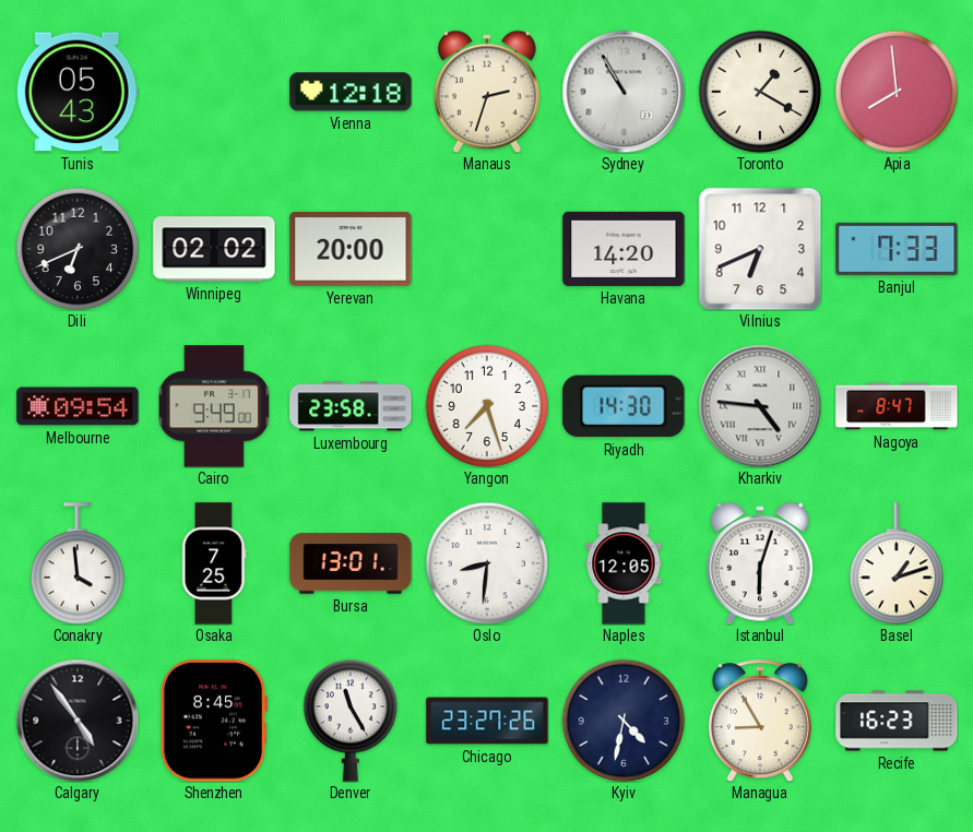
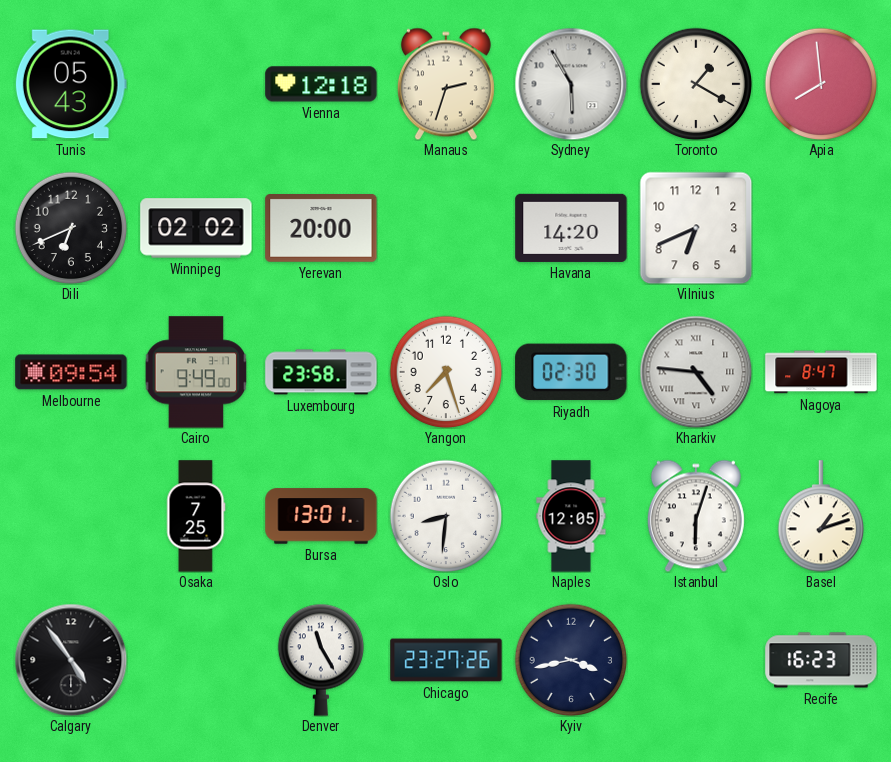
Sydney: 10:55 -> 5:55 (571, 84)
Banjul: 7:33 -> none (897, 249)
Riyadh: 14:30 -> 02:30 (571, 372)
Conakry: 3:59 -> none (76, 563)
Shenzhen: 8:45 -> none (214, 721)
Kyiv: 4:32 -> 3:43 (571, 660)
Managua: 8:55 -> none (760, 721)
